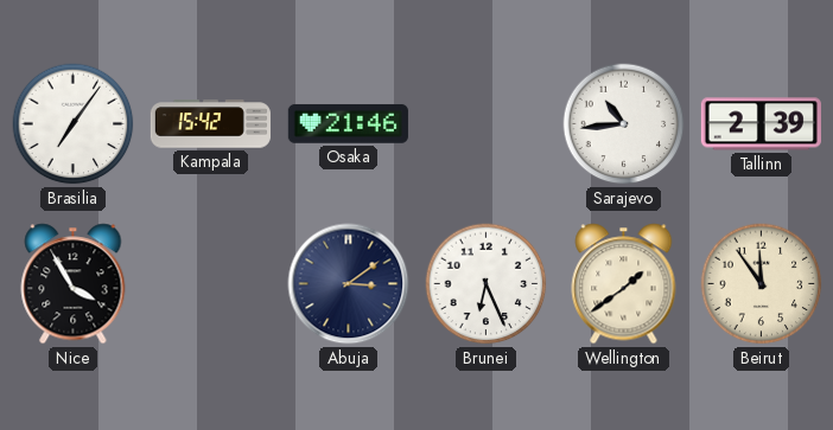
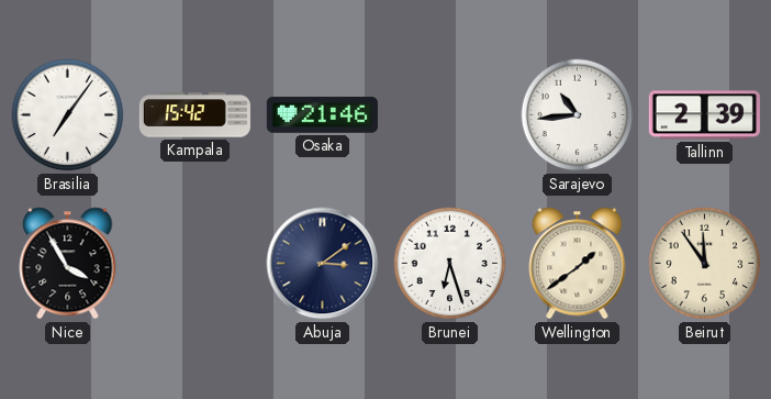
Brunei: 6:26 -> 6:27 (450, 264)
